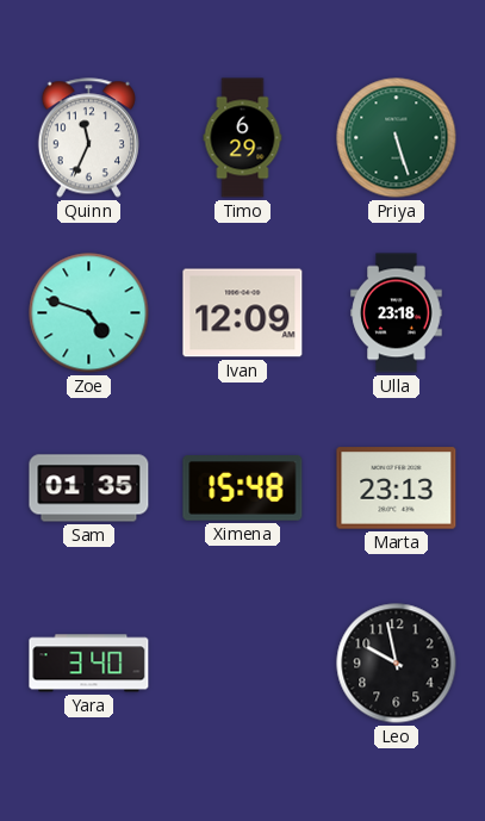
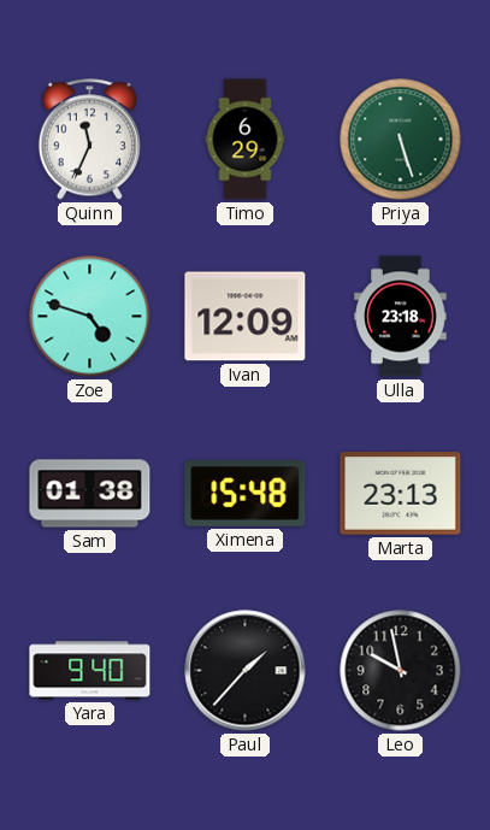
Sam: 01:35 -> 01:38 (90, 494)
Yara: 3:40 -> 9:40 (90, 671)
Paul: none -> 1:37 (246, 671)
